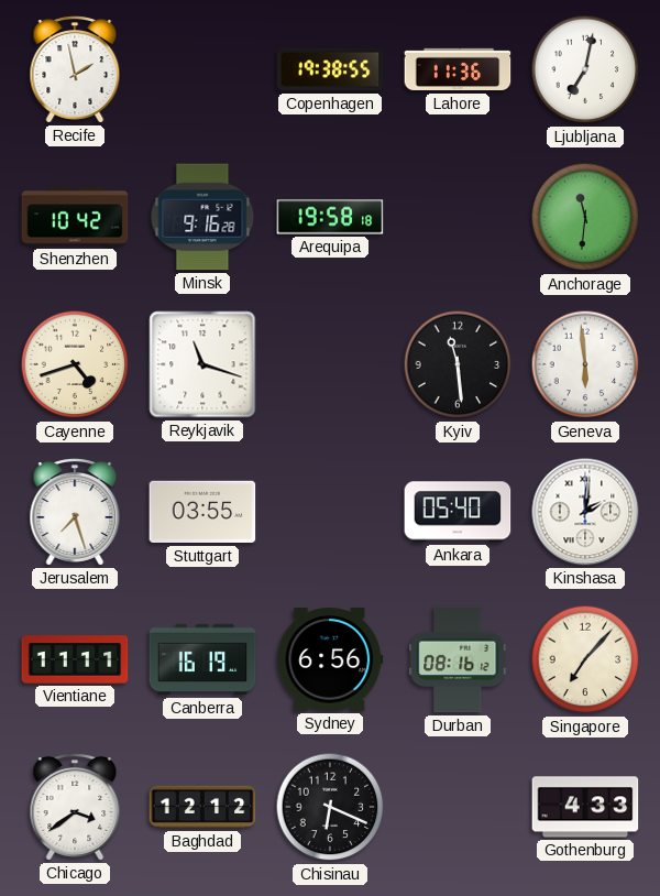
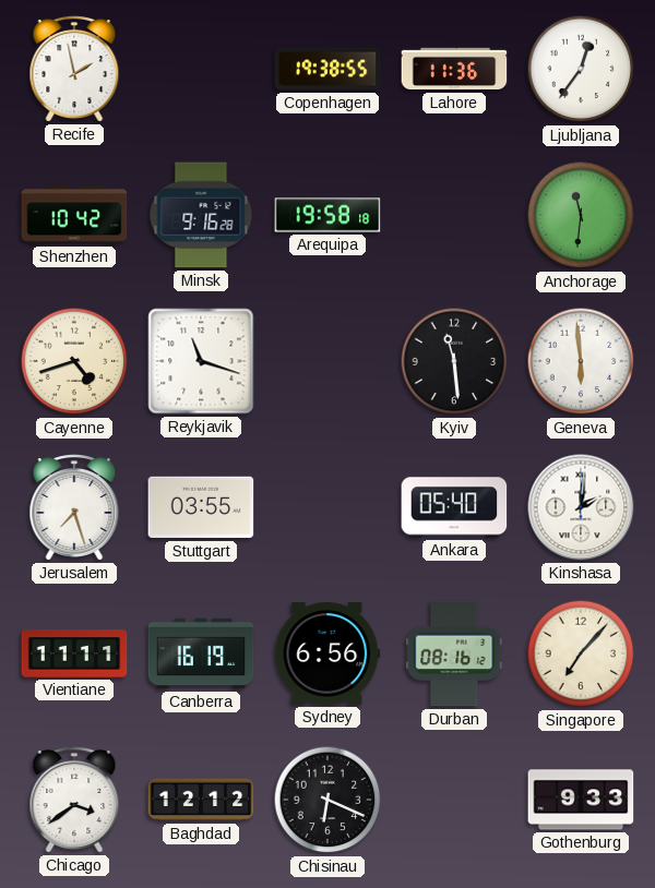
Ljubljana: 7:02 -> 12:36 (581, 69)
Gothenburg: 4:33 -> 9:33 (581, 800)
